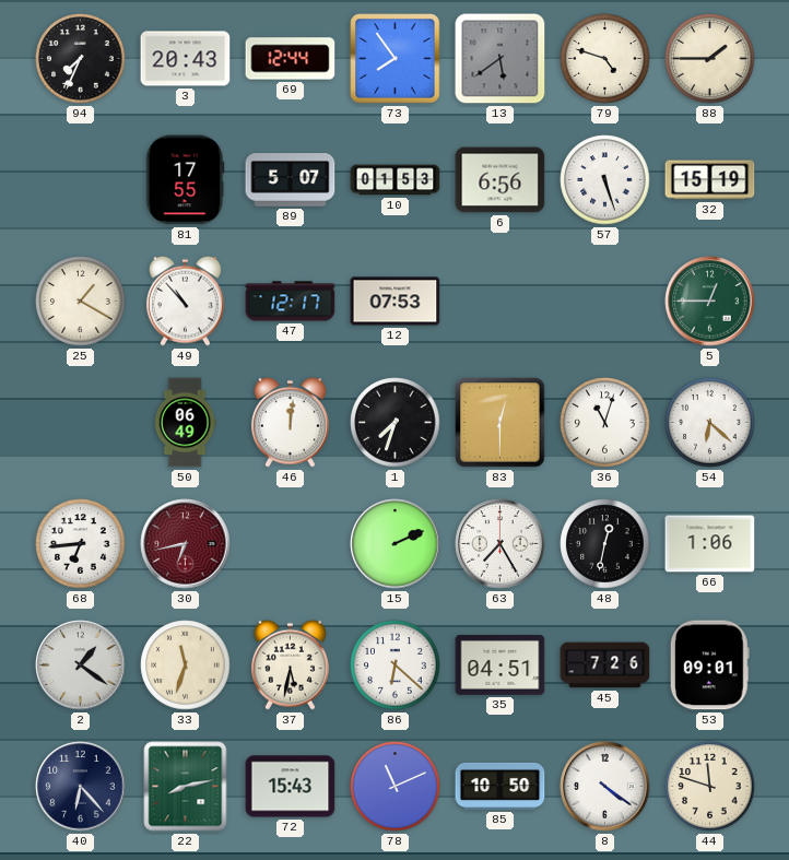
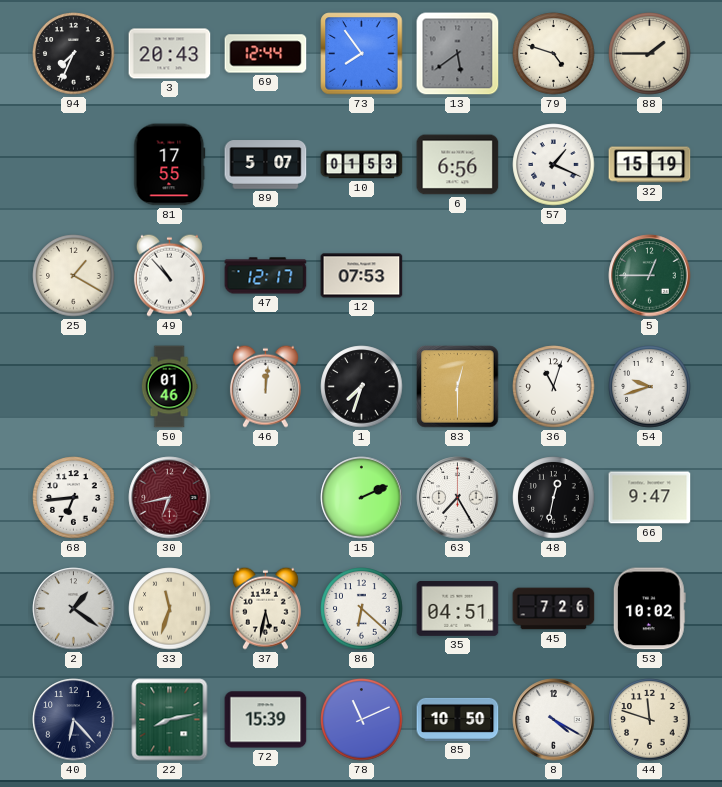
57: 5:27 -> 1:19 (554, 165)
50: 06:49 -> 01:46 (169, 387)
54: 6:22 -> 9:42 (650, 387)
66: 1:06 -> 9:47 (650, 498)
53: 09:01 -> 10:02 (649, 609)
72: 15:43 -> 15:39 (266, 720)
8: 4:21 -> 4:20 (554, 720)
